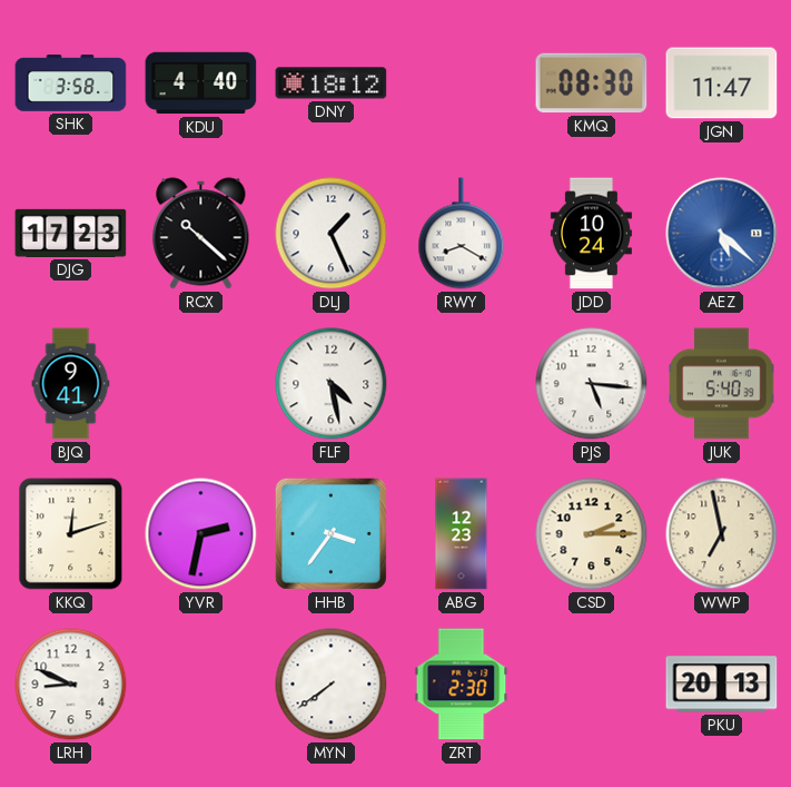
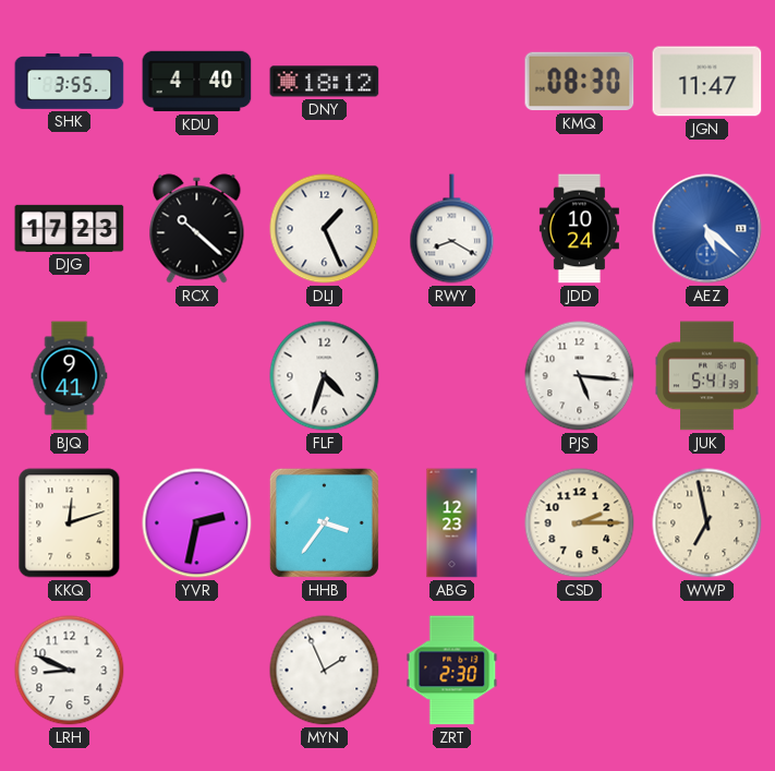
SHK: 3:58 -> 3:55 (70, 82)
FLF: 4:28 -> 4:33 (325, 376)
JUK: 5:40 -> 5:41 (707, 376)
MYN: 7:39 -> 1:56 (325, 671)
PKU: 20:13 -> none (722, 685)
